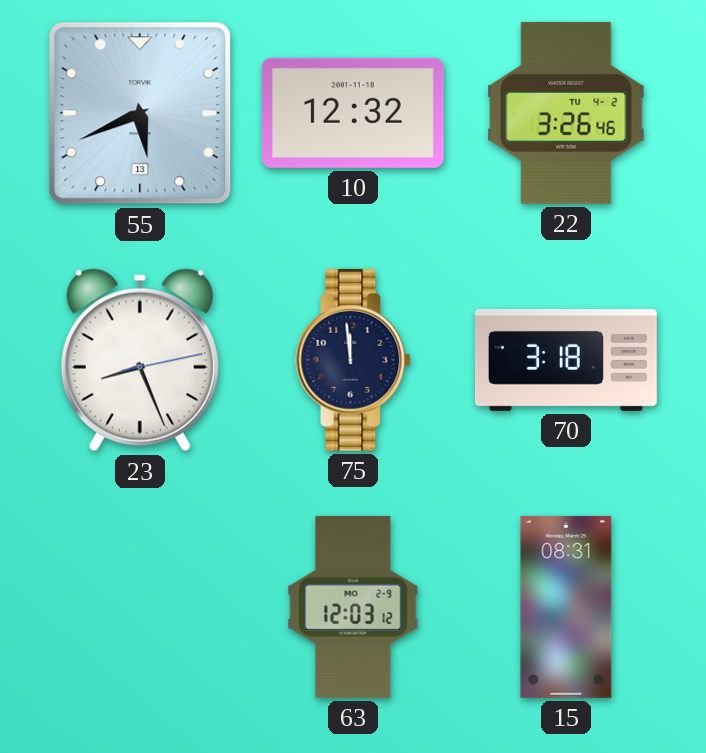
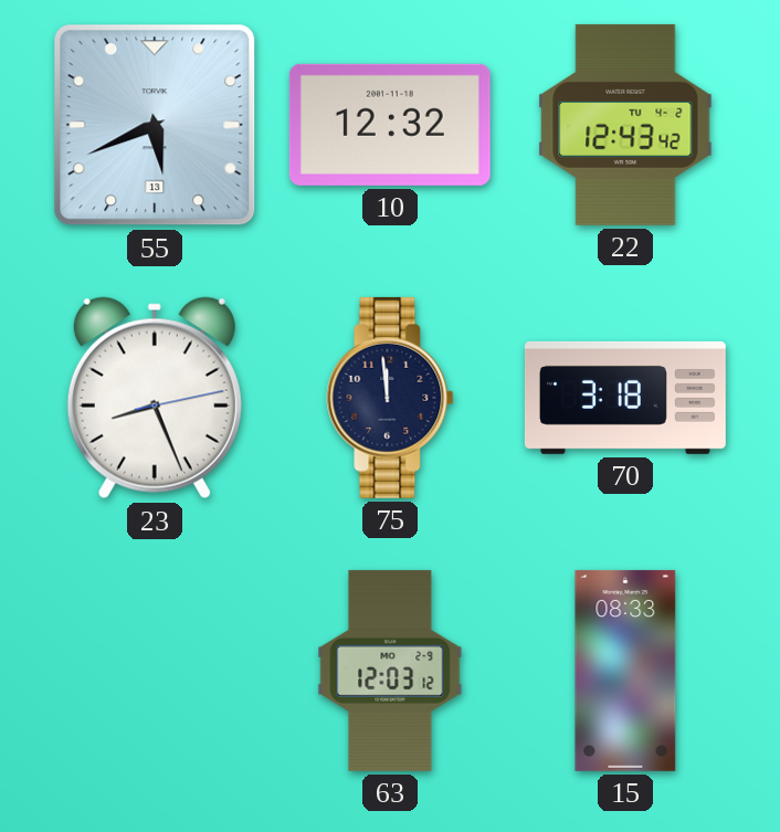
22: 3:26 -> 12:43 (625, 125)
15: 08:31 -> 08:33 (625, 671)
